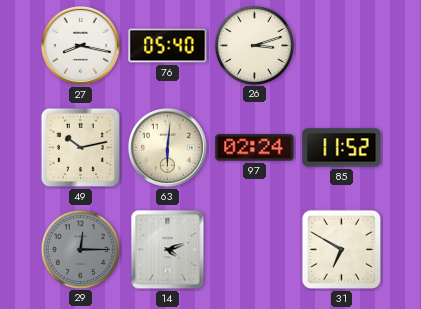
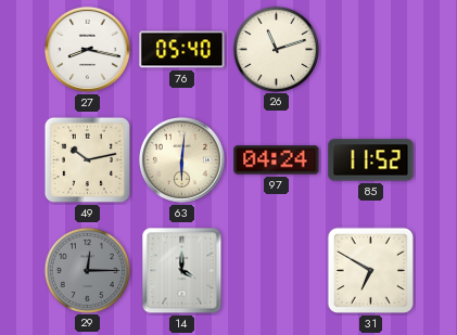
26: 3:12 -> 11:12 (276, 49)
97: 02:24 -> 04:24 (277, 160)
14: 4:12 -> 4:00 (182, 271)
